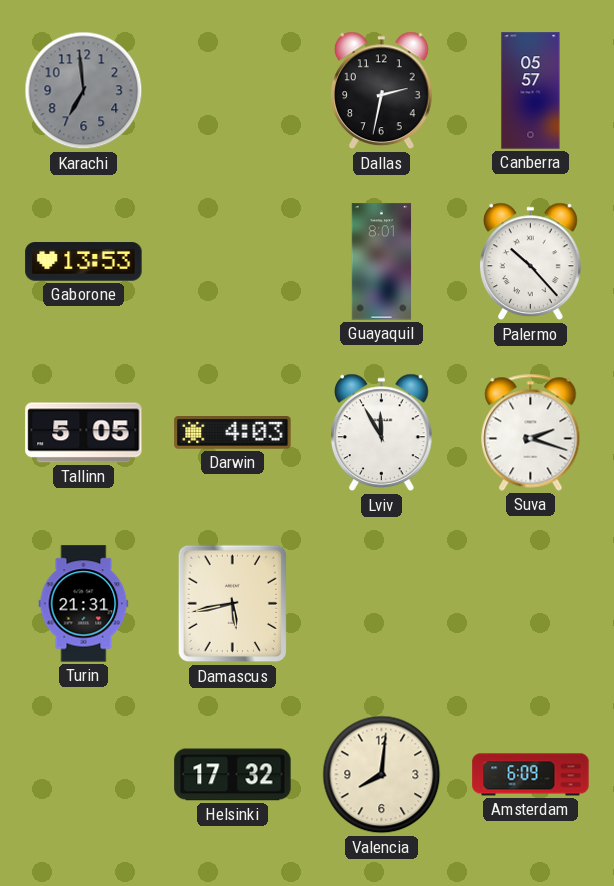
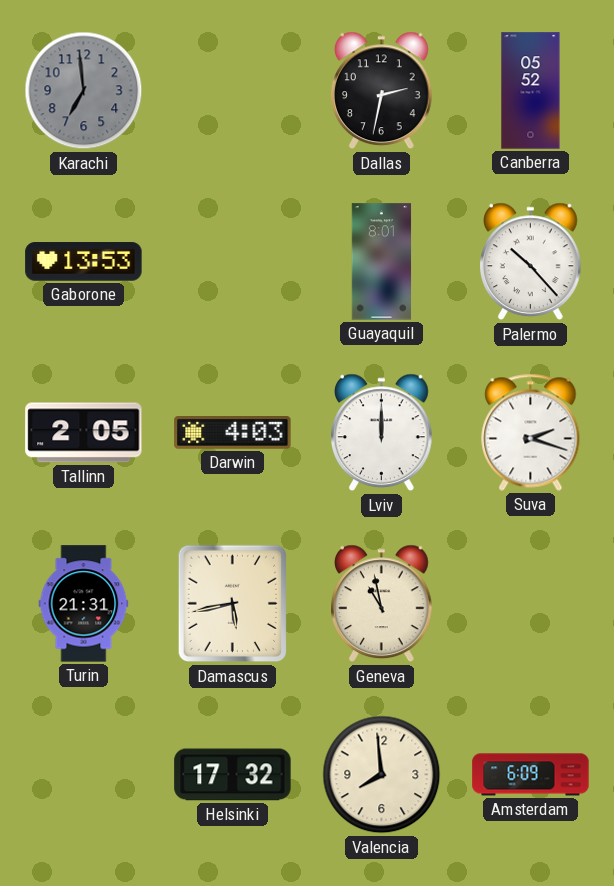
Canberra: 05:57 -> 05:52 (531, 91)
Tallinn: 5:05 -> 2:05 (84, 433)
Lviv: 11:55 -> 12:00 (382, 433)
Geneva: none -> 10:58 (382, 604)
Valencia: 8:01 -> 7:59 (382, 775)
